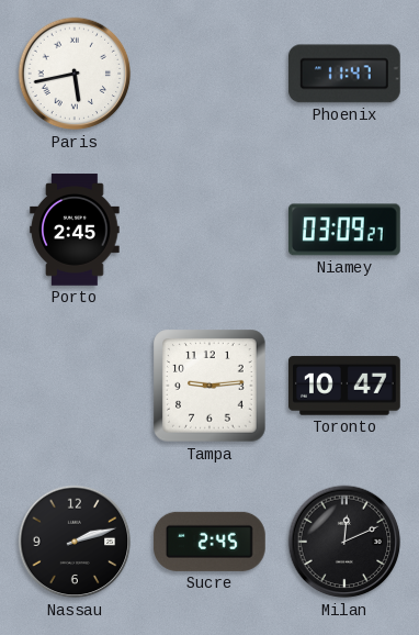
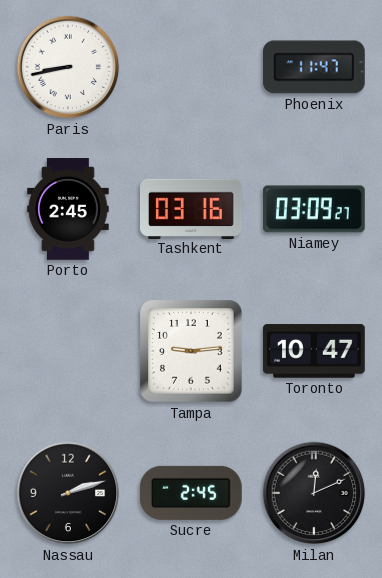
Paris: 5:43 -> 8:43 (68, 67)
Tashkent: none -> 03:16 (192, 208)
